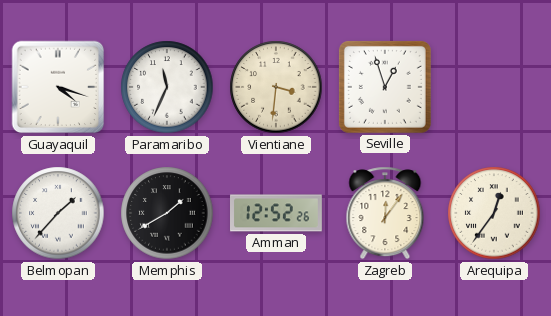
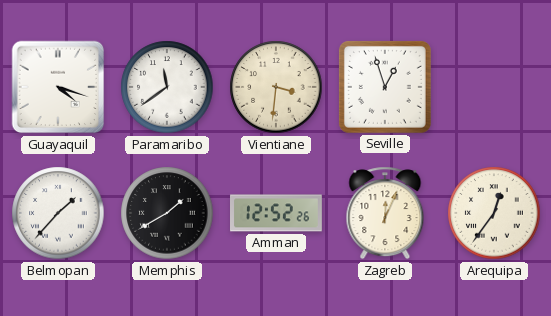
Paramaribo: 11:34 -> 11:39 (167, 87)
Zagreb: 12:06 -> 12:04 (385, 213)
